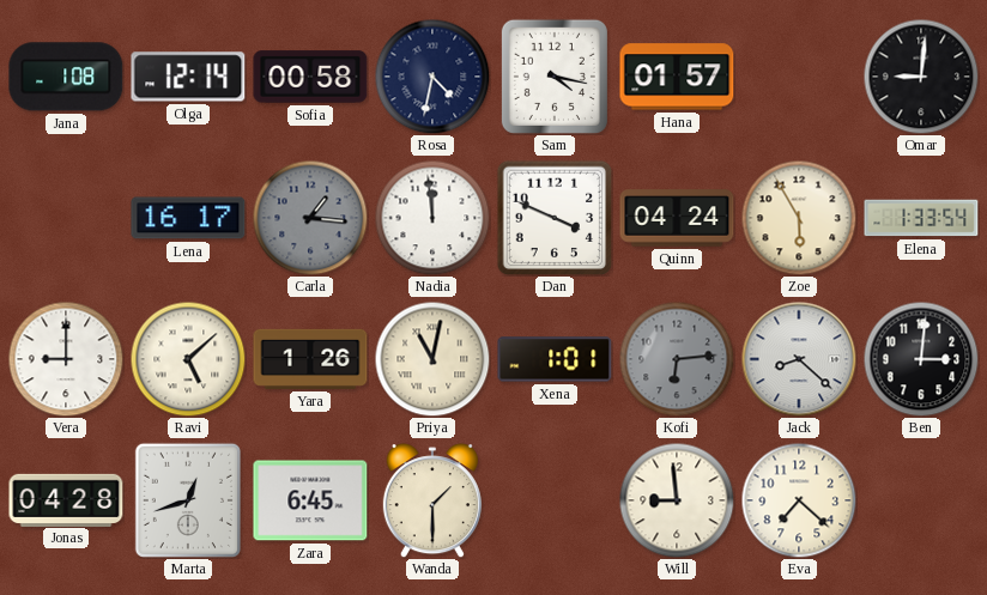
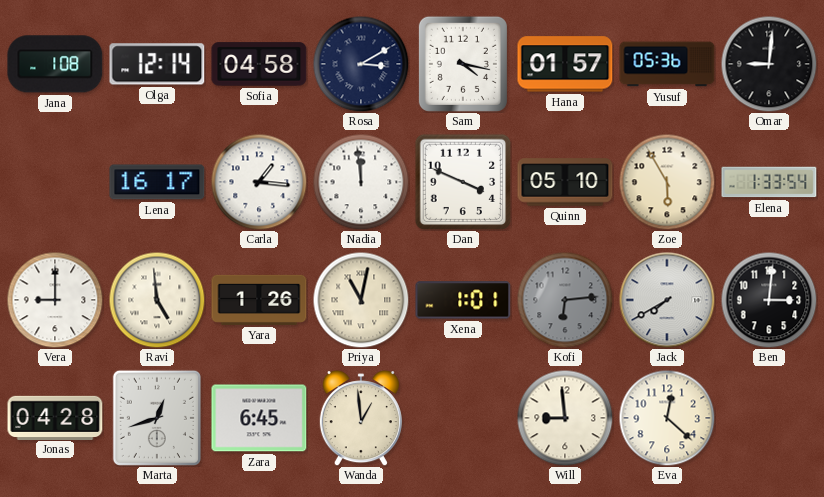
Sofia: 00:58 -> 04:58 (259, 64)
Rosa: 4:32 -> 3:10 (361, 64)
Yusuf: none -> 05:36 (667, 64)
Carla dial: grey -> white (259, 182)
Quinn: 04:24 -> 05:10 (565, 182)
Ravi: 5:08 -> 4:59 (157, 300)
Jack: 8:22 -> 7:40 (667, 300)
Wanda: 1:30 -> 12:59 (361, 418)
Eva: 7:22 -> 12:22 (667, 418)
